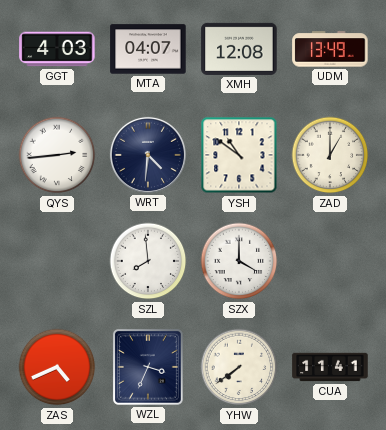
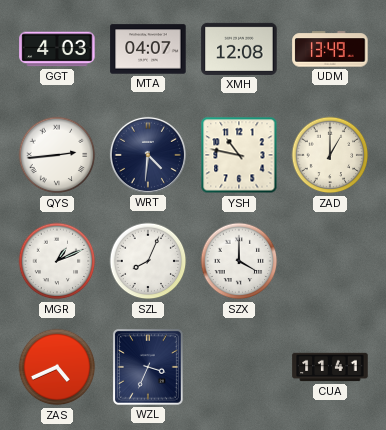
YSH: 10:51 -> 10:47 (239, 155)
MGR: none -> 1:11 (57, 261)
SZL: 7:59 -> 8:04 (148, 261)
YHW: 7:39 -> none (239, 367)
